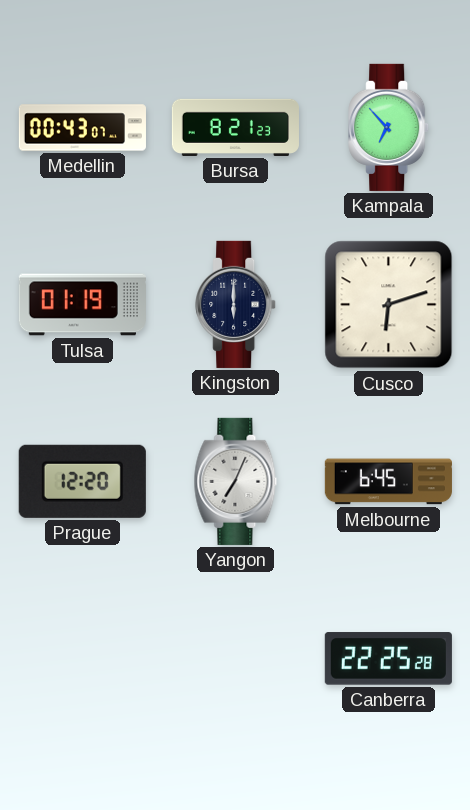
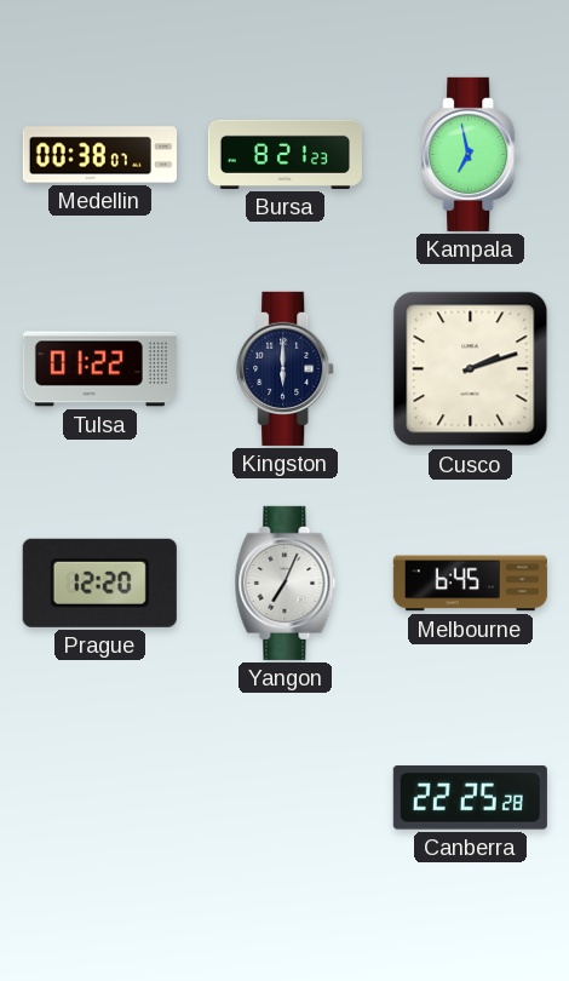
Medellin: 00:43 -> 00:38 (99, 155)
Kampala: 6:53 -> 6:58 (471, 154)
Tulsa: 01:19 -> 01:22 (99, 369)
Cusco: 6:12 -> 2:12 (471, 369)
